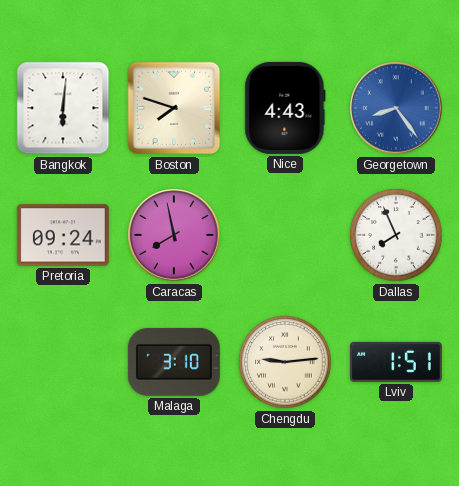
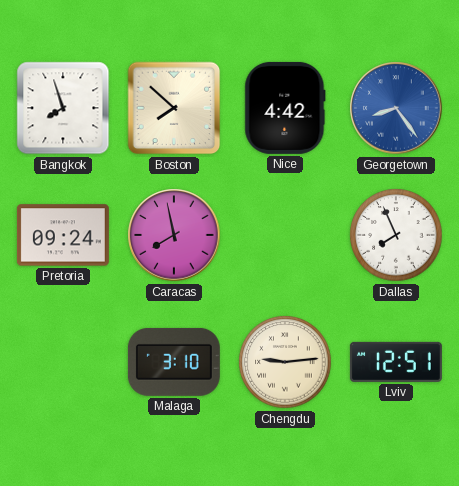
Bangkok: 6:01 -> 7:57 (63, 108)
Boston: 7:48 -> 7:52 (174, 108)
Nice: 4:43 -> 4:42 (285, 108)
Lviv: 1:51 -> 12:51 (396, 362)
